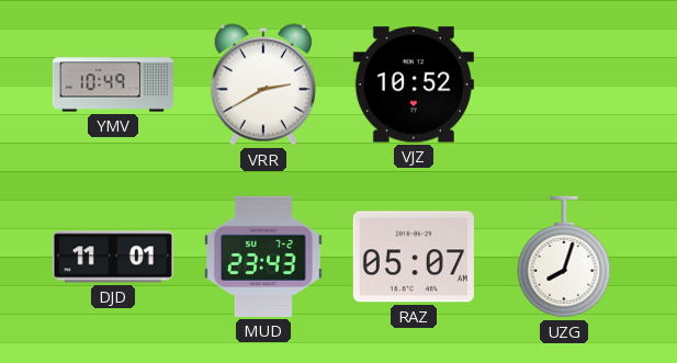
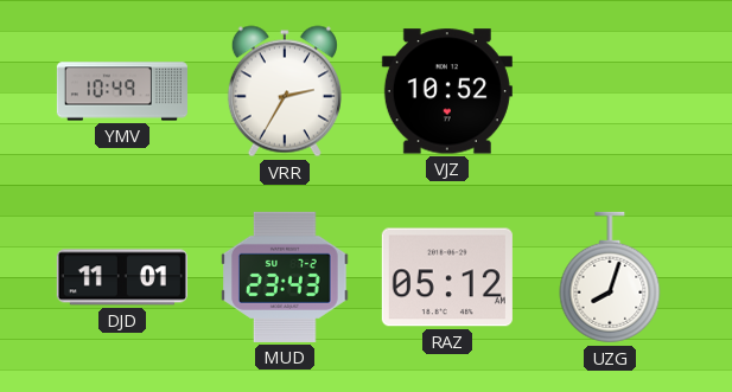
VRR: 2:40 -> 2:35 (285, 91)
RAZ: 05:07 -> 05:12 (447, 277)
